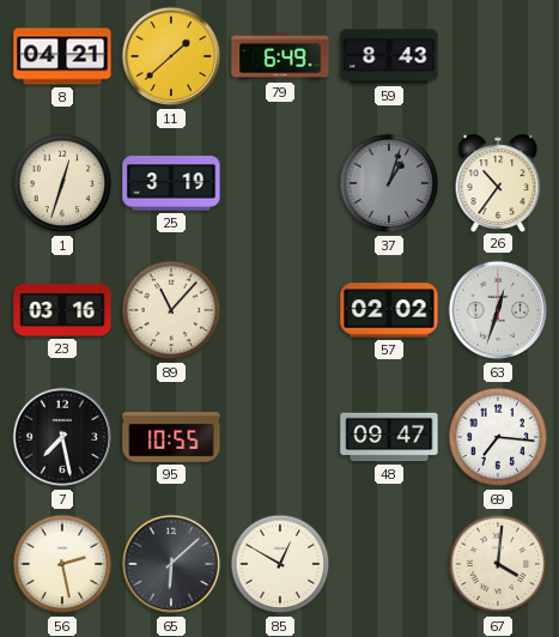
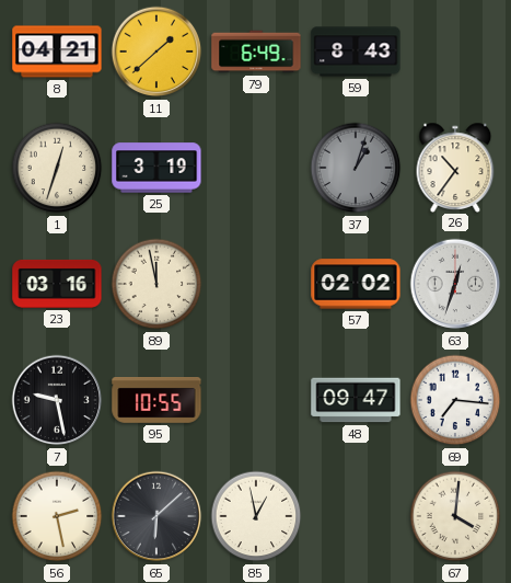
89: 11:07 -> 11:58 (156, 284)
7: 7:28 -> 9:28 (57, 400)
85: 12:50 -> 12:58 (256, 516)
